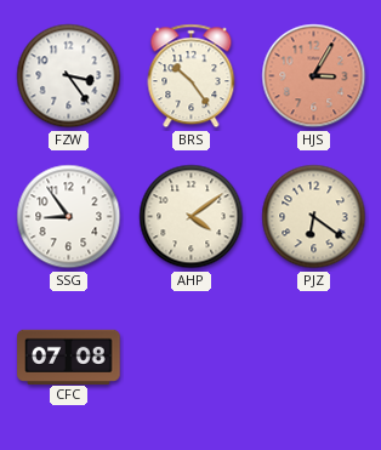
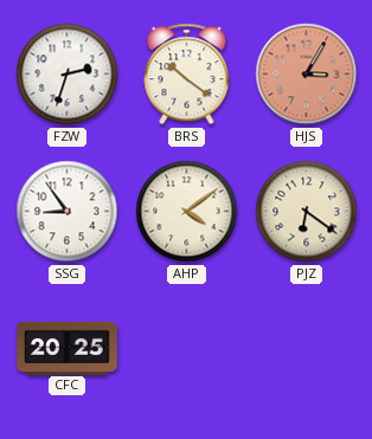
FZW: 3:24 -> 2:33 (68, 75)
BRS: 10:24 -> 10:21 (187, 75)
CFC: 07:08 -> 20:25 (68, 348)
